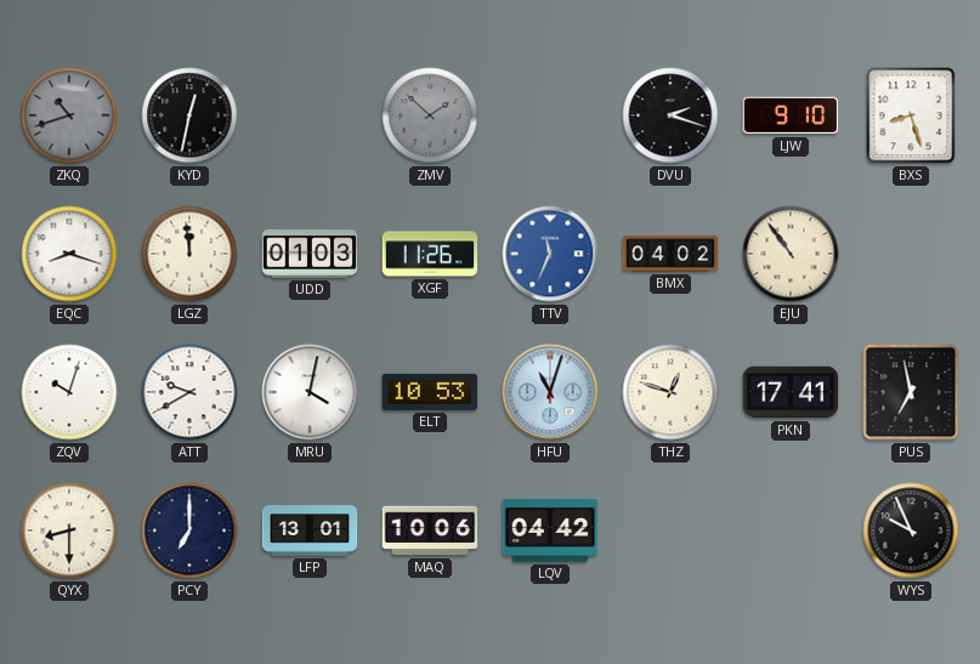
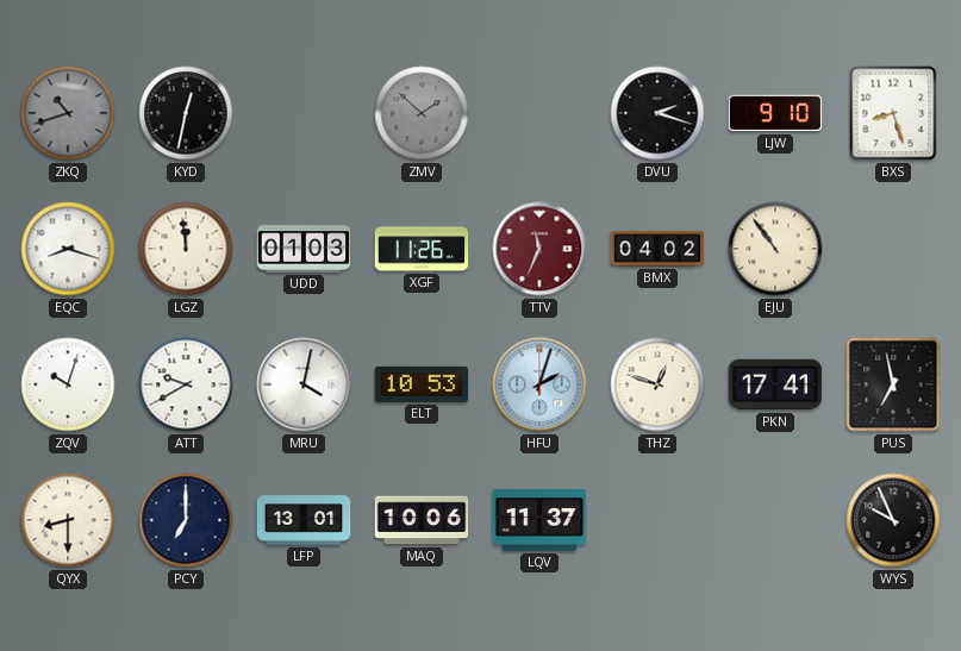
TTV dial: blue -> burgundy (539, 249)
HFU: 11:03 -> 2:03 (539, 384)
LQV: 04:42 -> 11:37 (539, 520)
